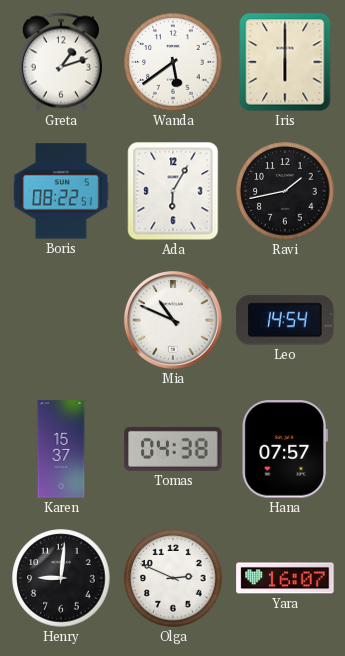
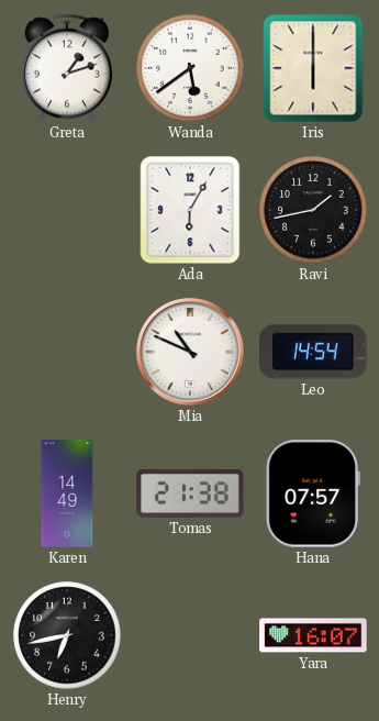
Boris: 08:22 -> none (61, 191)
Karen: 15:37 -> 14:49 (67, 493)
Tomas: 04:38 -> 21:38 (190, 493)
Henry: 9:01 -> 6:43 (67, 635)
Olga: 2:49 -> none (173, 578)
